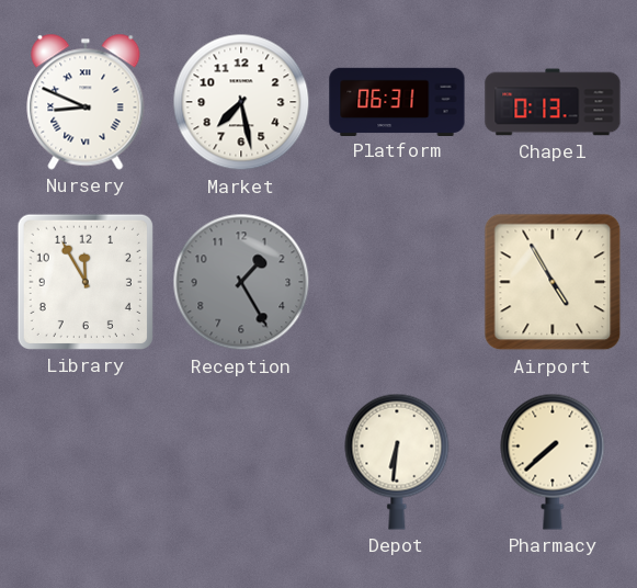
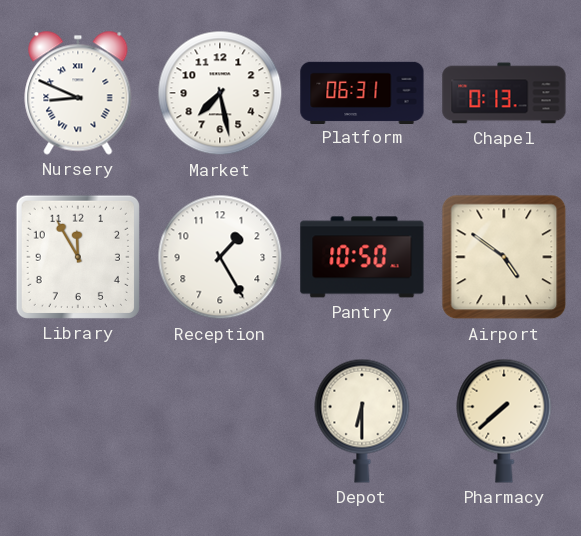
Reception dial: grey -> white (220, 257)
Pantry: none -> 10:50 (362, 257)
Airport: 4:55 -> 4:51 (504, 257)
Depot: 6:31 -> 6:30 (362, 421)
